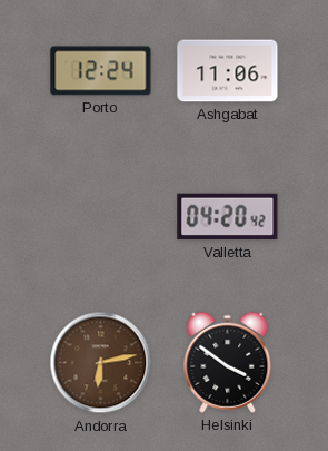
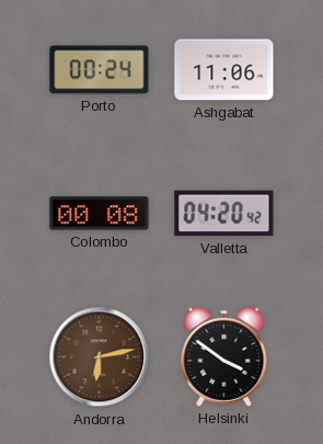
Porto: 12:24 -> 00:24 (100, 70)
Colombo: none -> 00:08 (100, 214)
